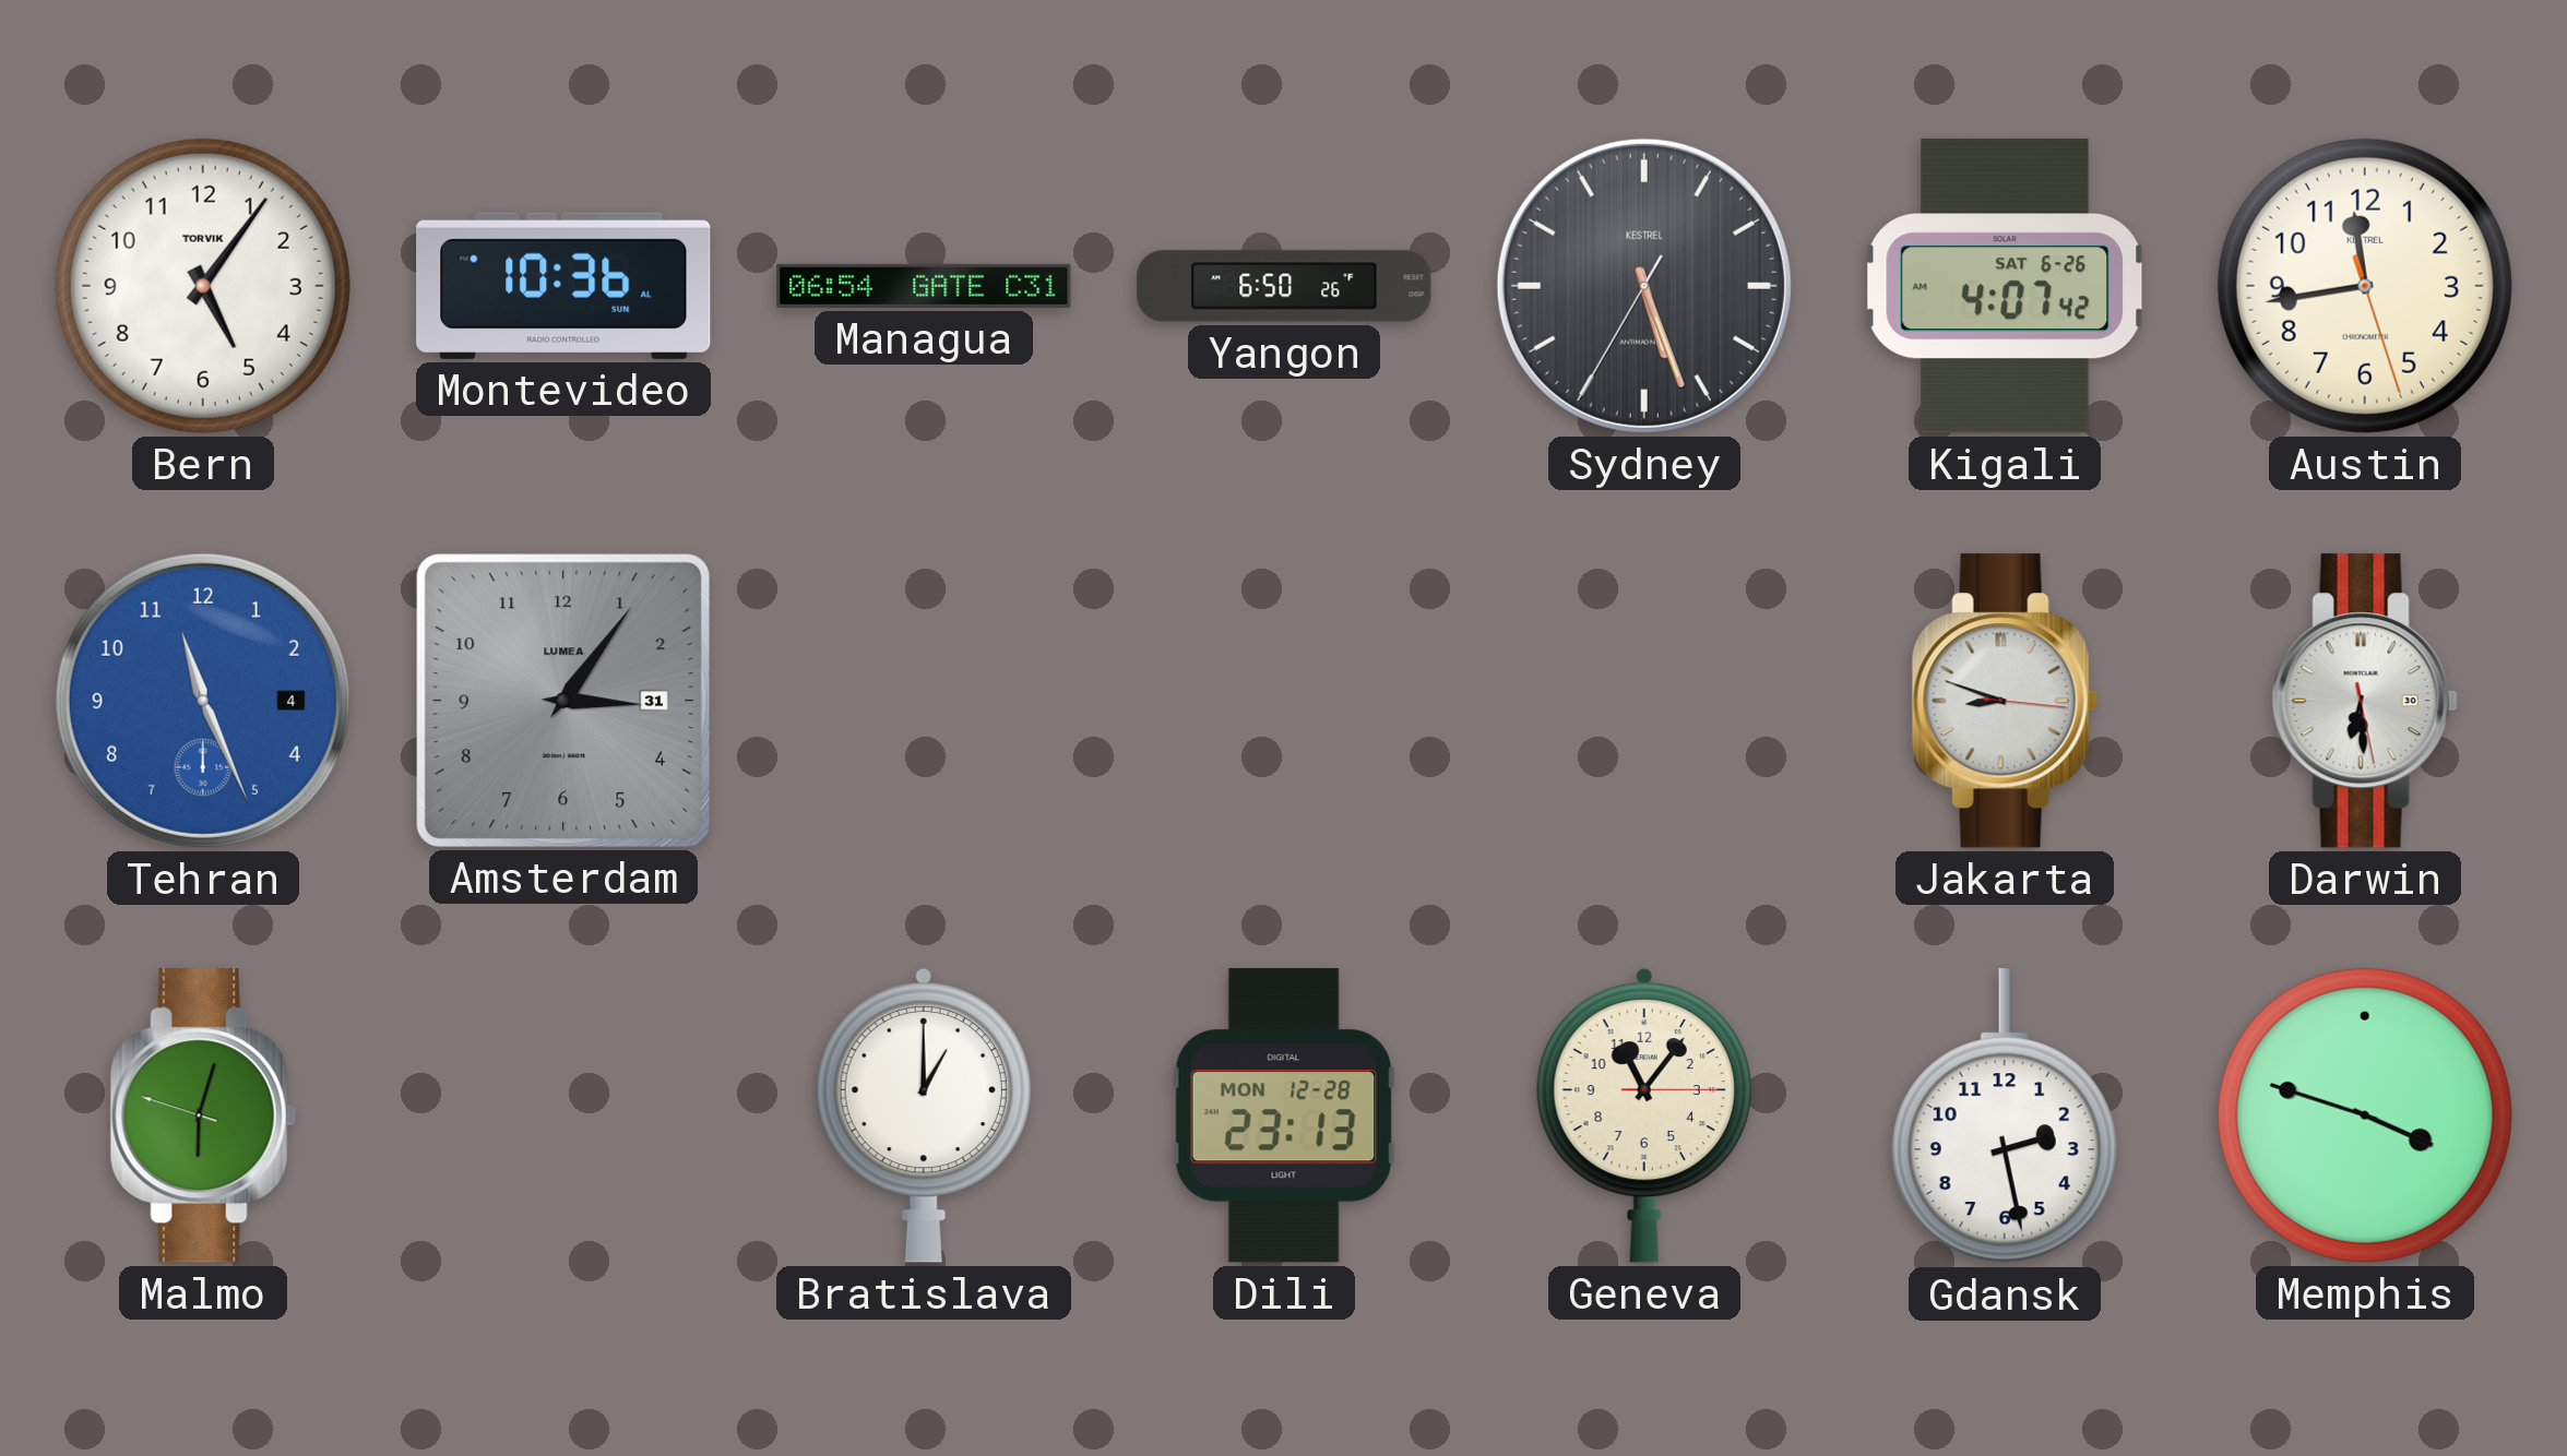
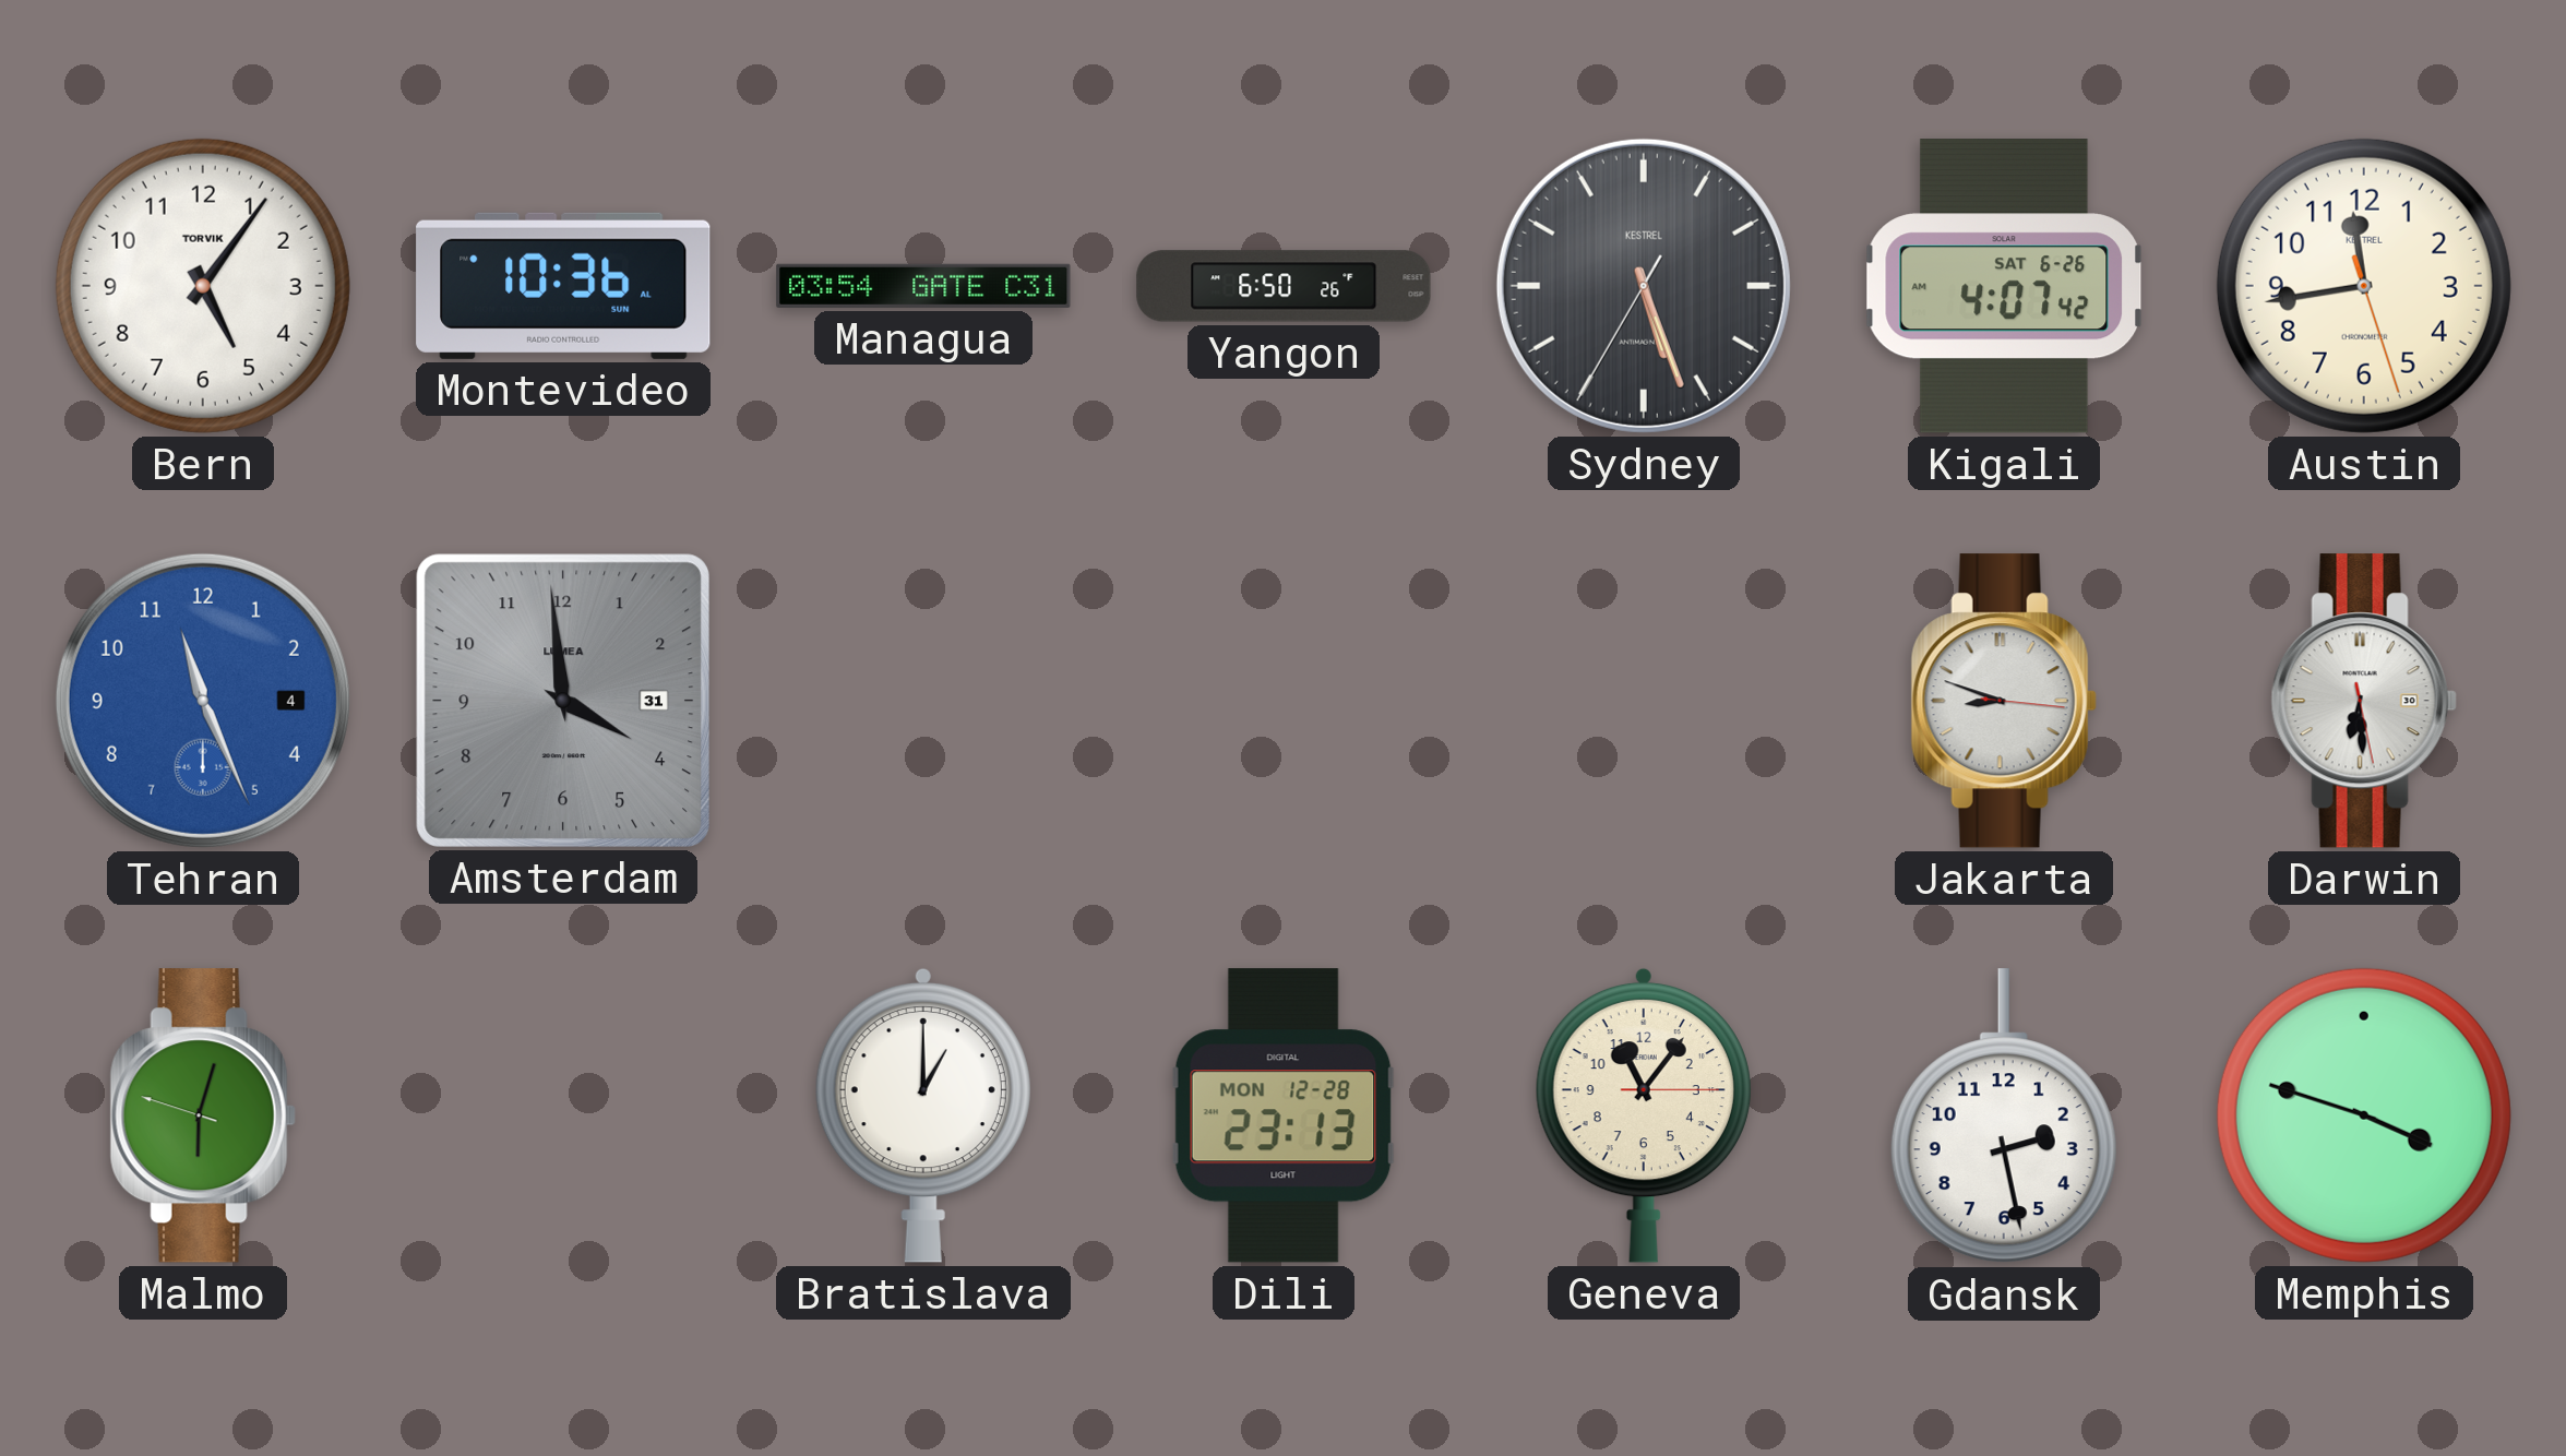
Managua: 06:54 -> 03:54 (923, 286)
Amsterdam: 3:06 -> 3:59 (562, 700)
